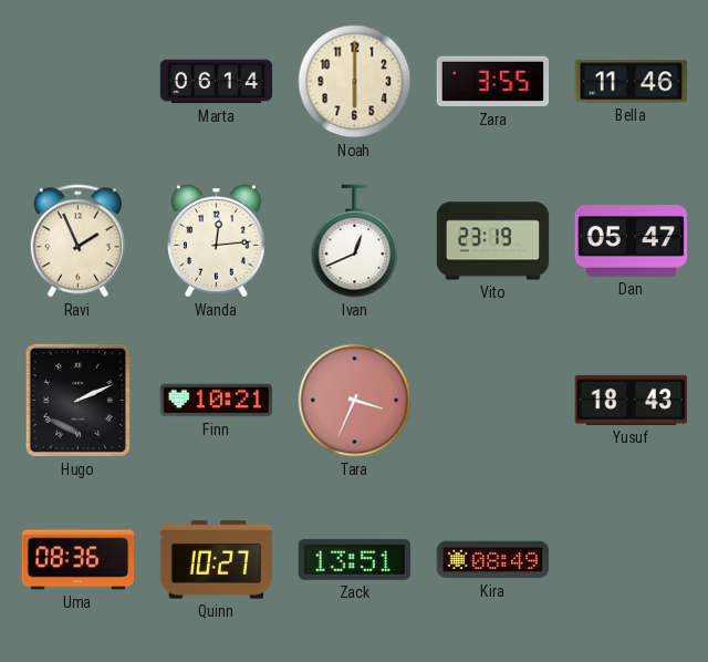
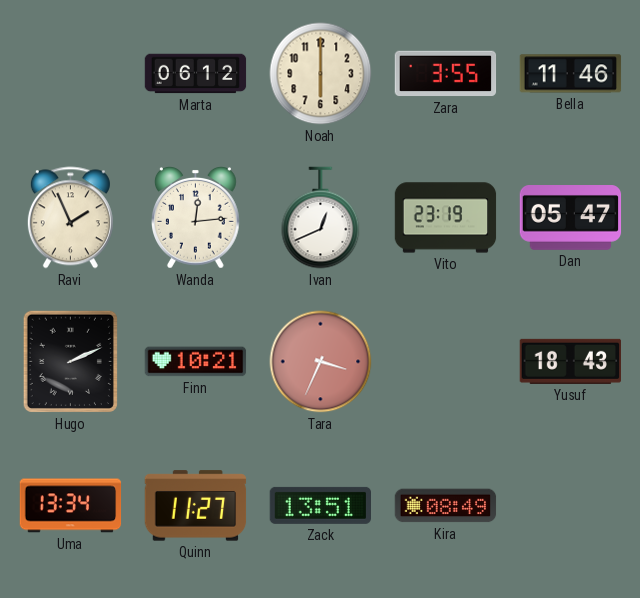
Marta: 06:14 -> 06:12 (196, 74)
Uma: 08:36 -> 13:34 (71, 506)
Quinn: 10:27 -> 11:27 (196, 506)
